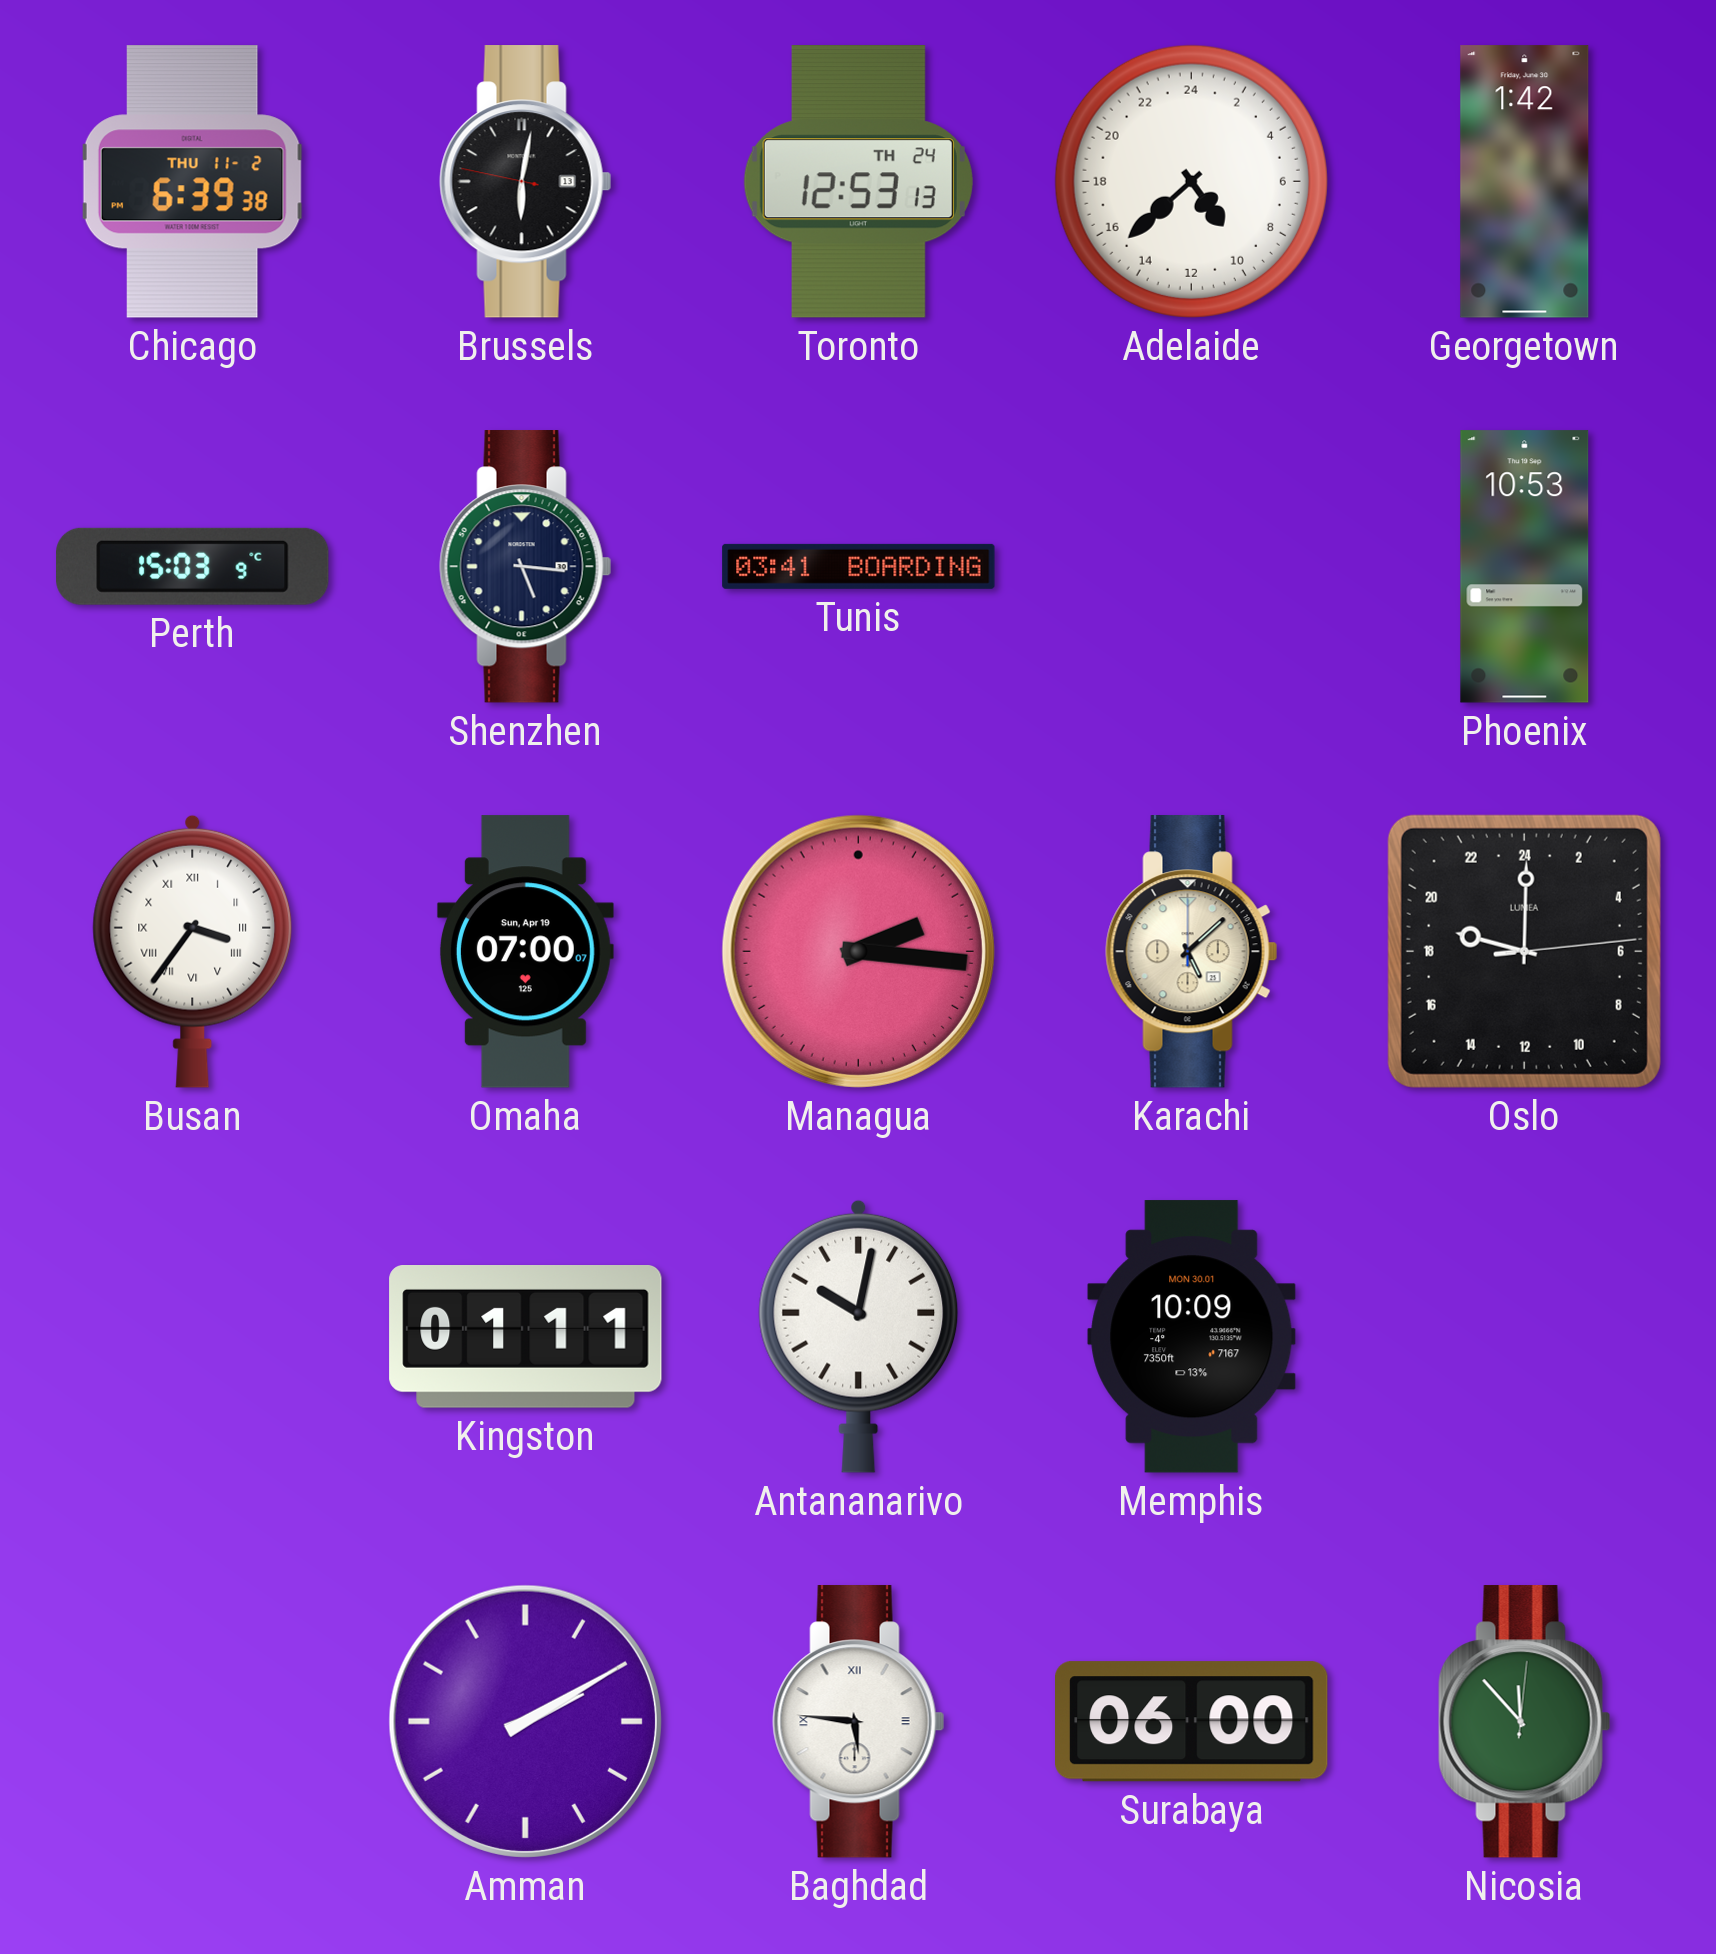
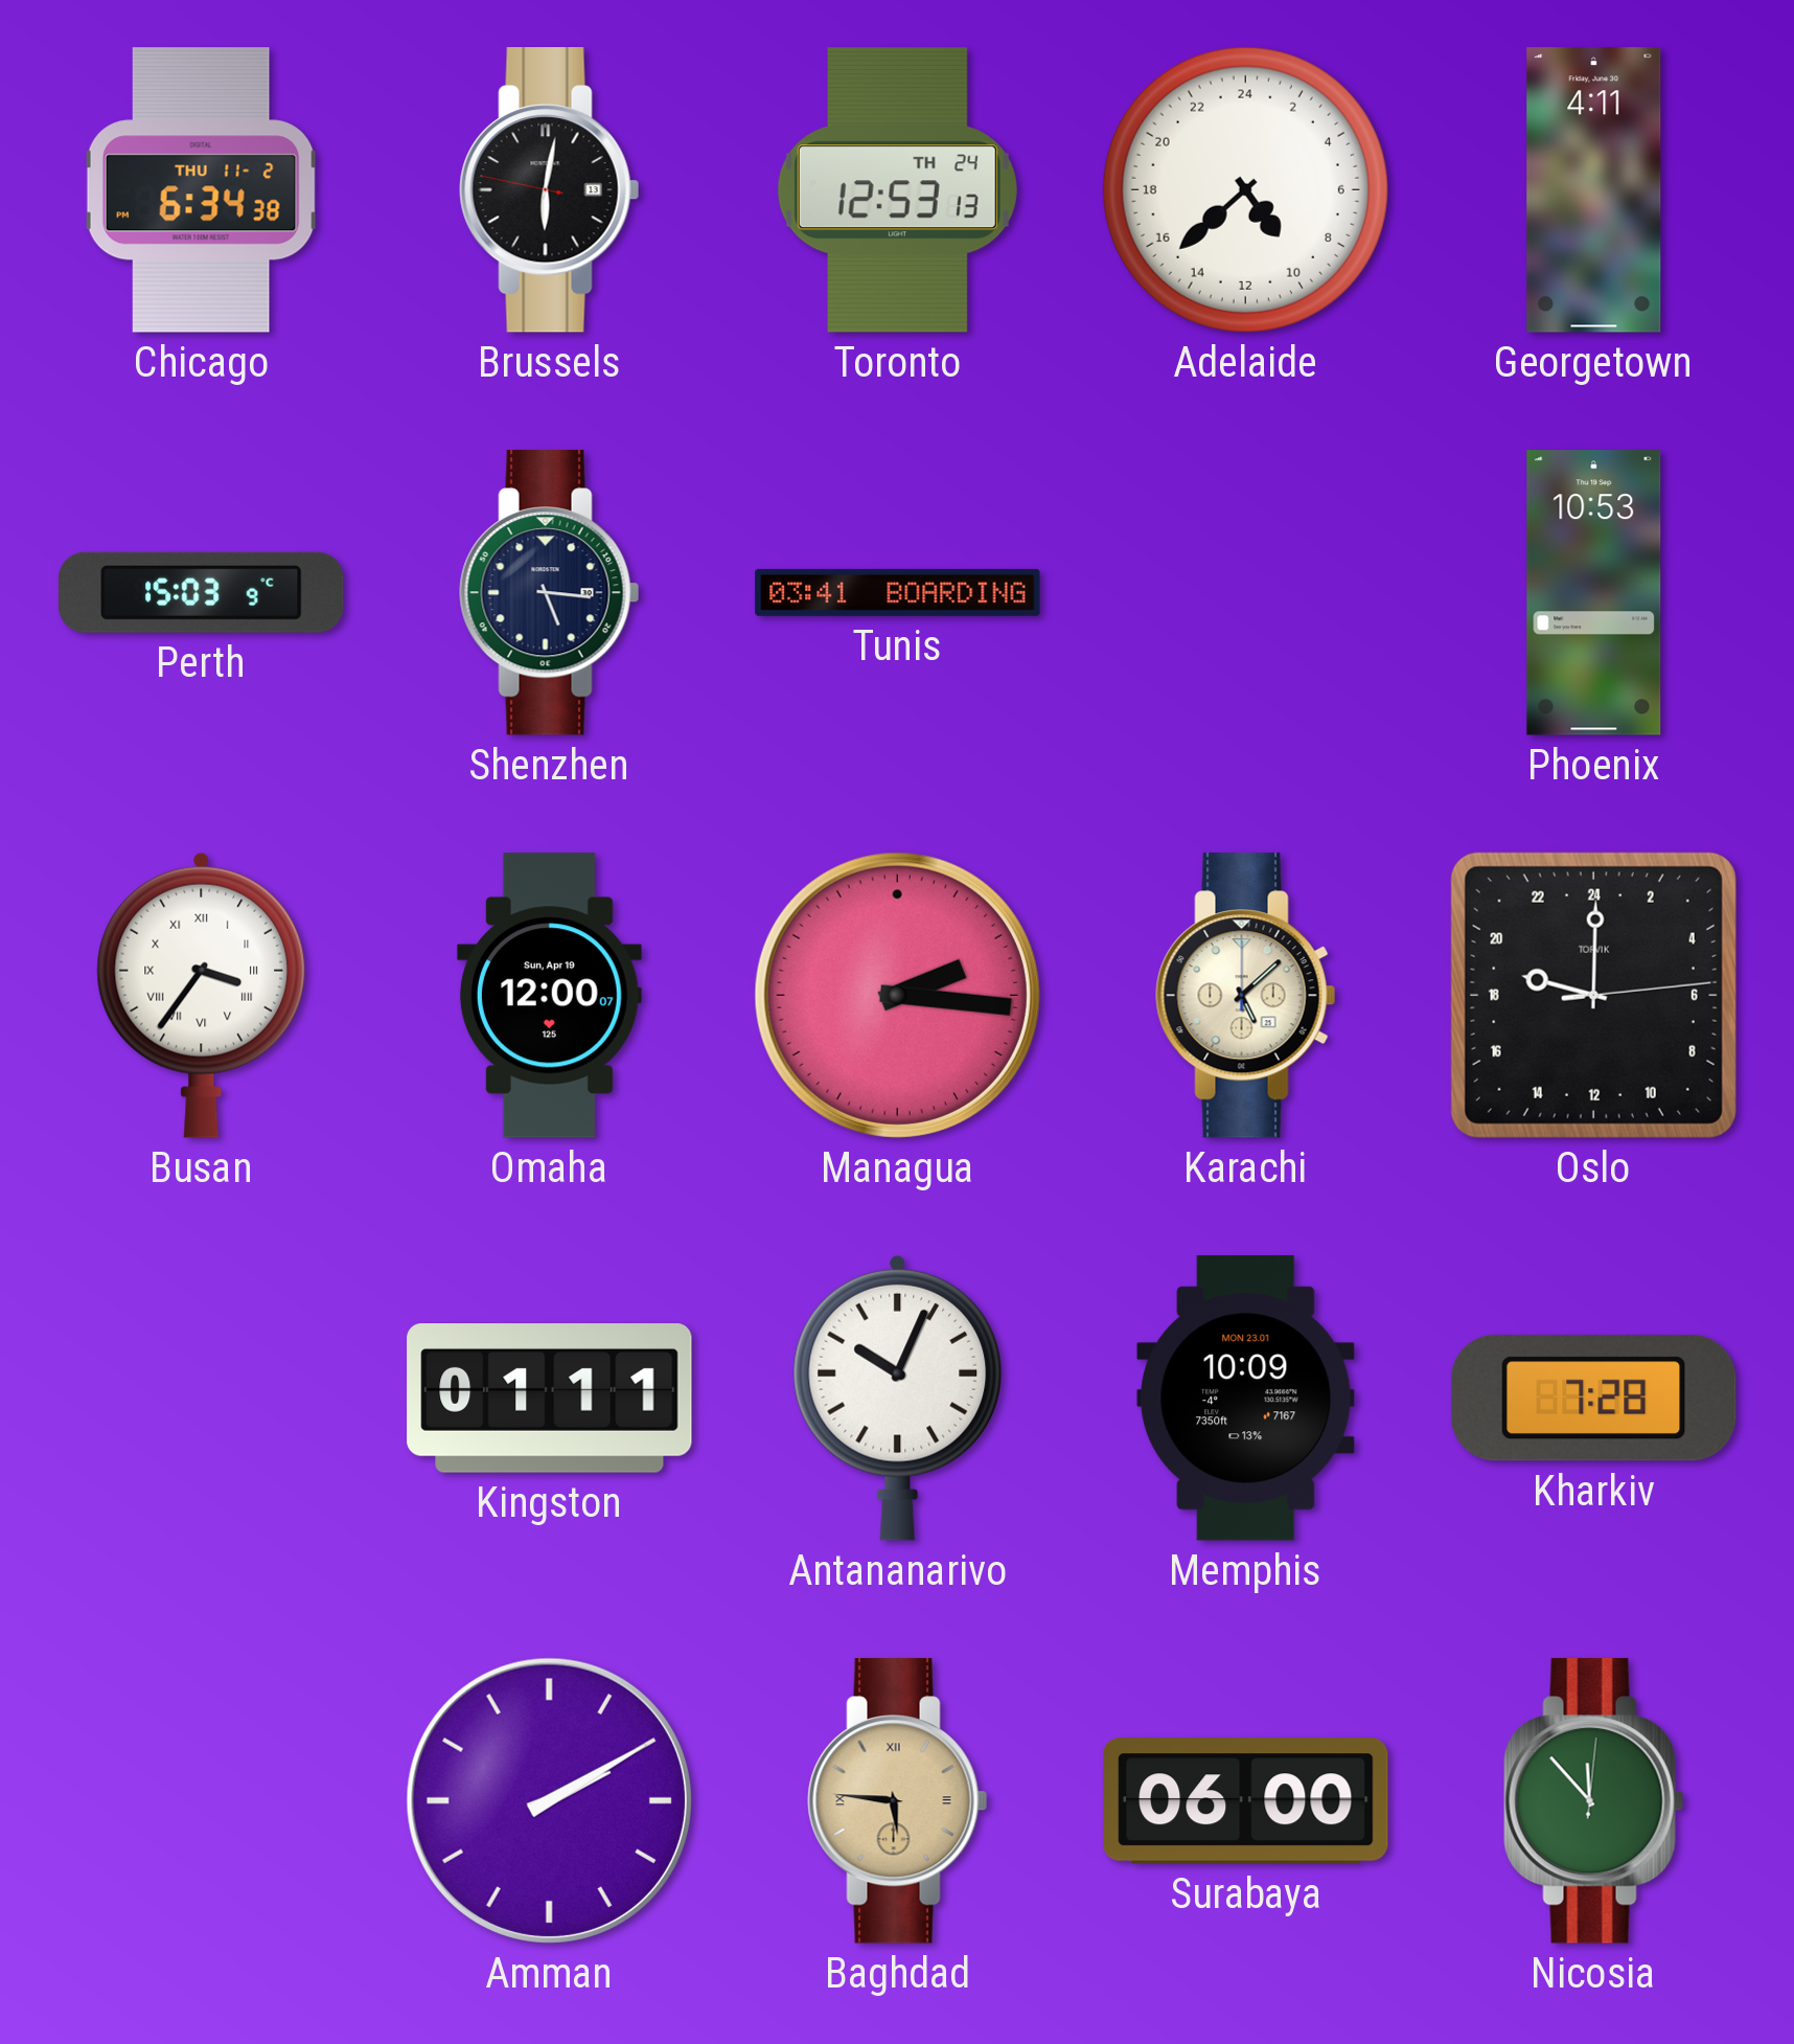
Chicago: 6:39 -> 6:34 (201, 190)
Georgetown: 1:42 -> 4:11 (1594, 190)
Omaha: 07:00 -> 12:00 (549, 996)
Oslo brand: LUMEA -> TORVIK (1593, 995)
Antananarivo: 10:02 -> 10:04 (898, 1398)
Memphis date: MON 30.01 -> MON 23.01 (1246, 1399)
Kharkiv: none -> 7:28 (1593, 1398)
Baghdad dial: white -> champagne (898, 1801)
